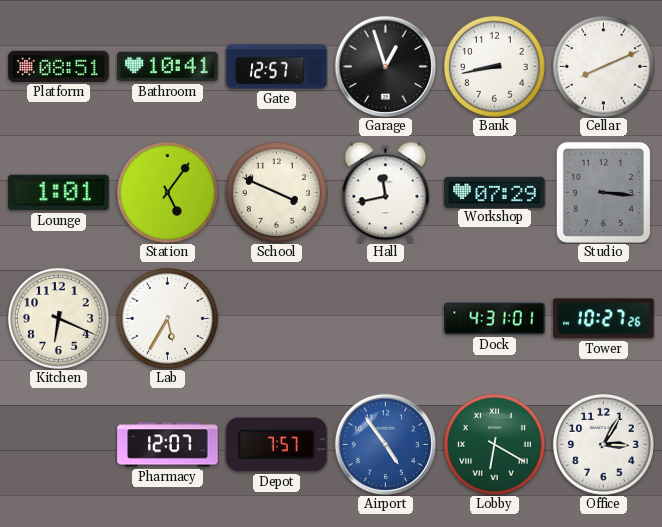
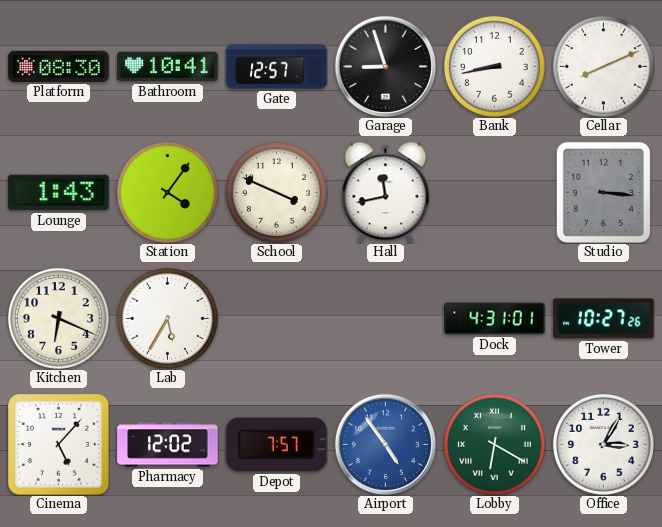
Platform: 08:51 -> 08:30 (59, 66)
Garage: 12:57 -> 8:57 (385, 66)
Lounge: 1:01 -> 1:43 (59, 193)
Station: 5:06 -> 4:06 (167, 192)
Workshop: 07:29 -> none (495, 192)
Cinema: none -> 5:07 (58, 444)
Pharmacy: 12:07 -> 12:02 (168, 445)
